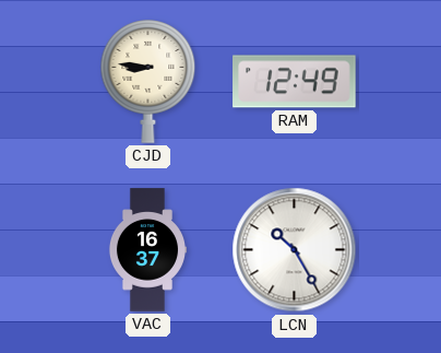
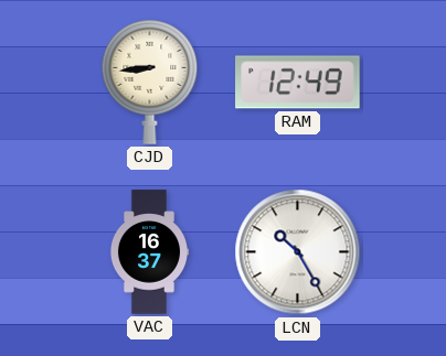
CJD: 8:46 -> 8:44 (150, 83)
